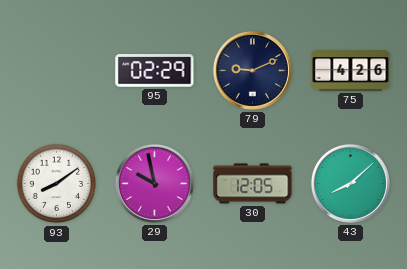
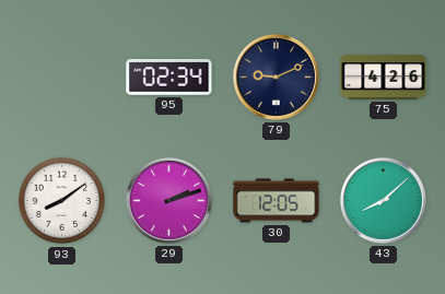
95: 02:29 -> 02:34 (169, 78)
29: 9:58 -> 2:12 (168, 200)
